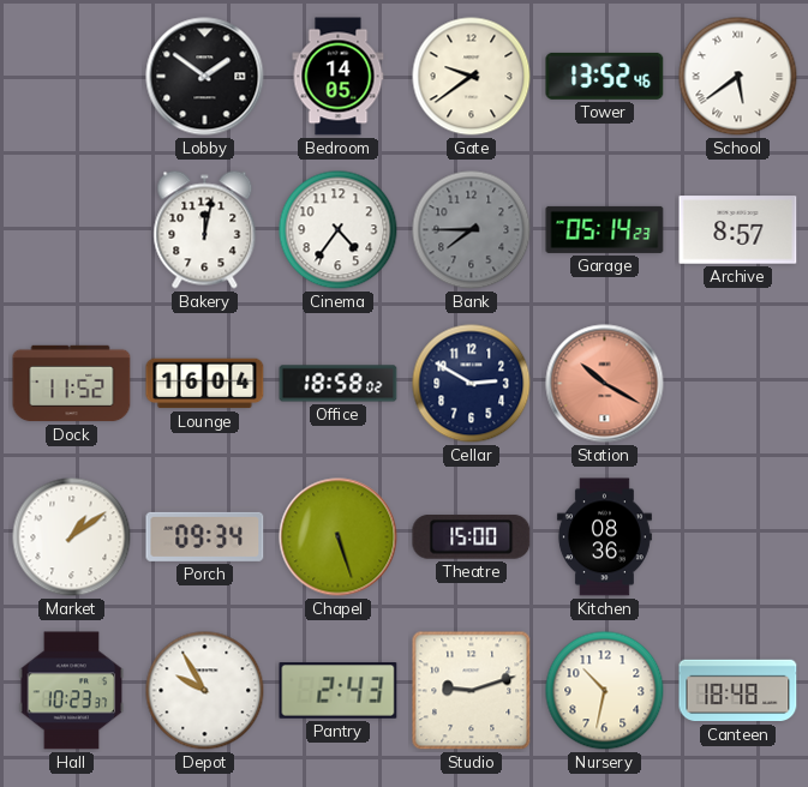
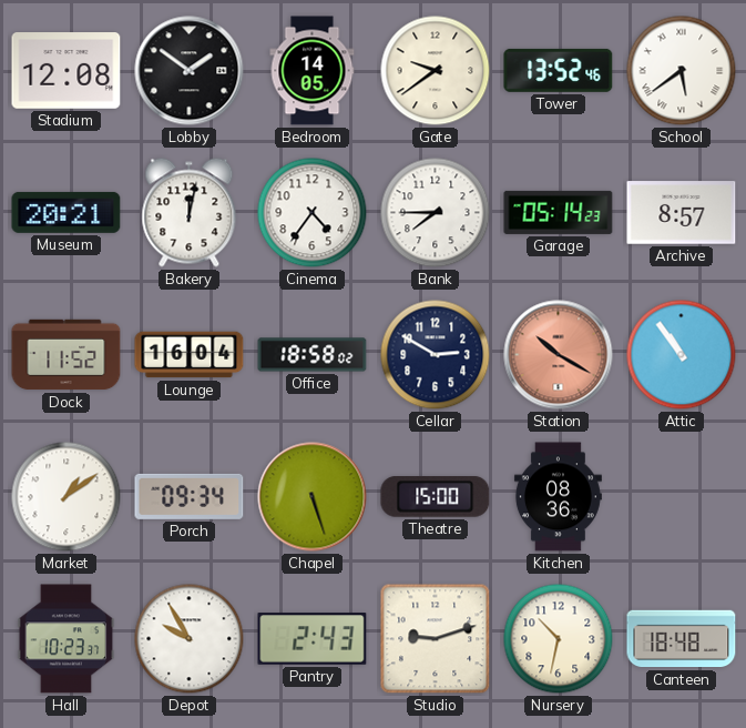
Stadium: none -> 12:08 (67, 71)
Museum: none -> 20:21 (67, 212)
Bank dial: grey -> white (436, 213)
Attic: none -> 10:54 (682, 355)
